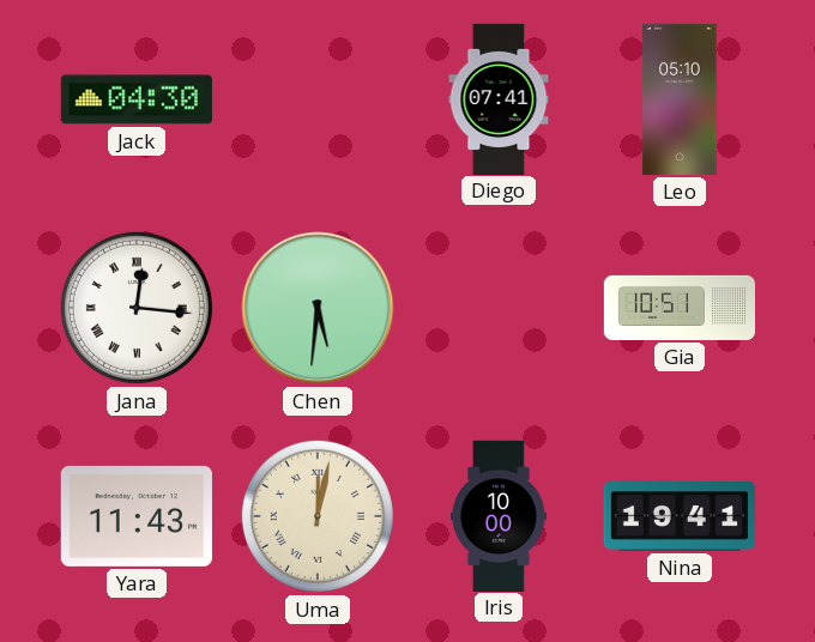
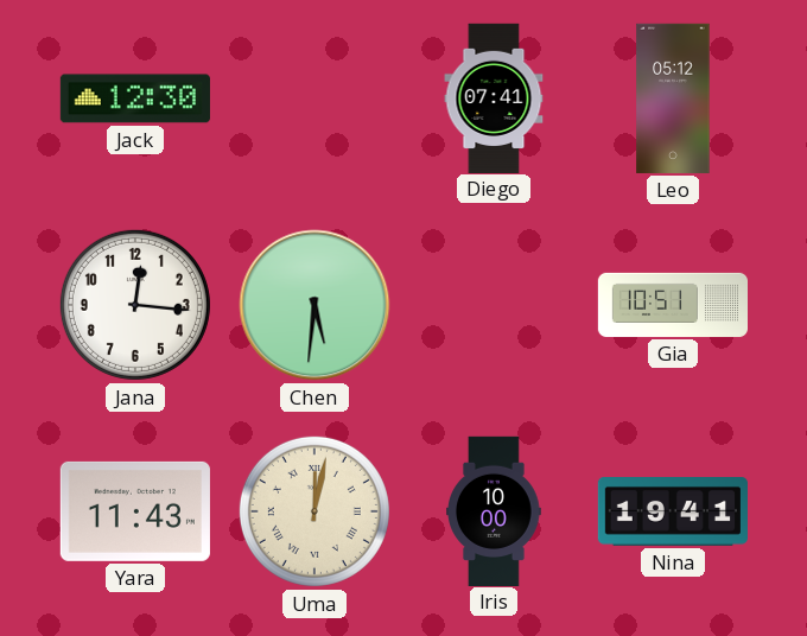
Jack: 04:30 -> 12:30 (135, 98)
Leo: 05:10 -> 05:12 (673, 98)
Jana numerals: Roman -> Arabic (135, 305)
